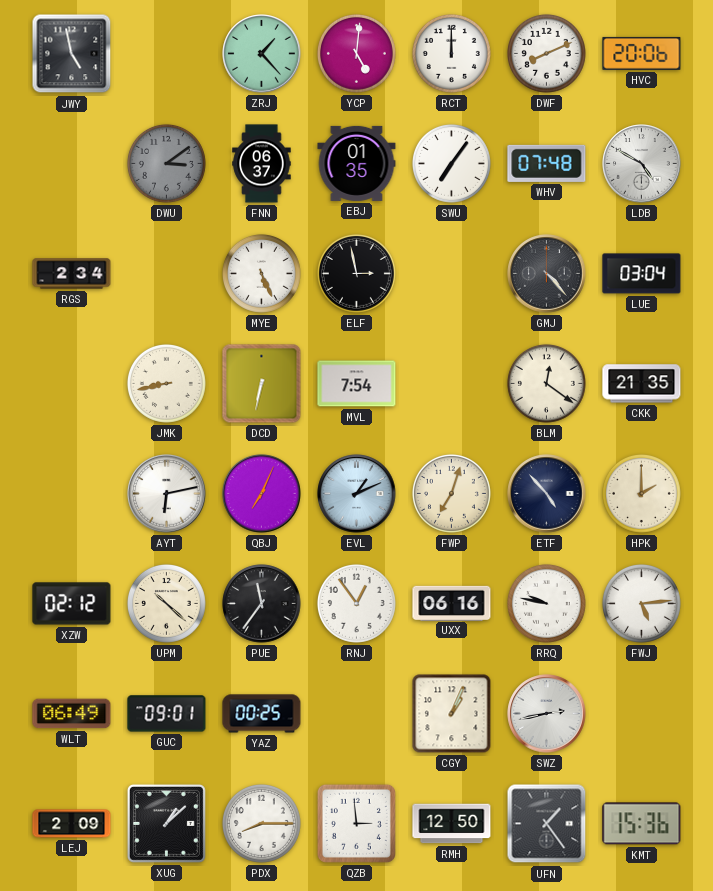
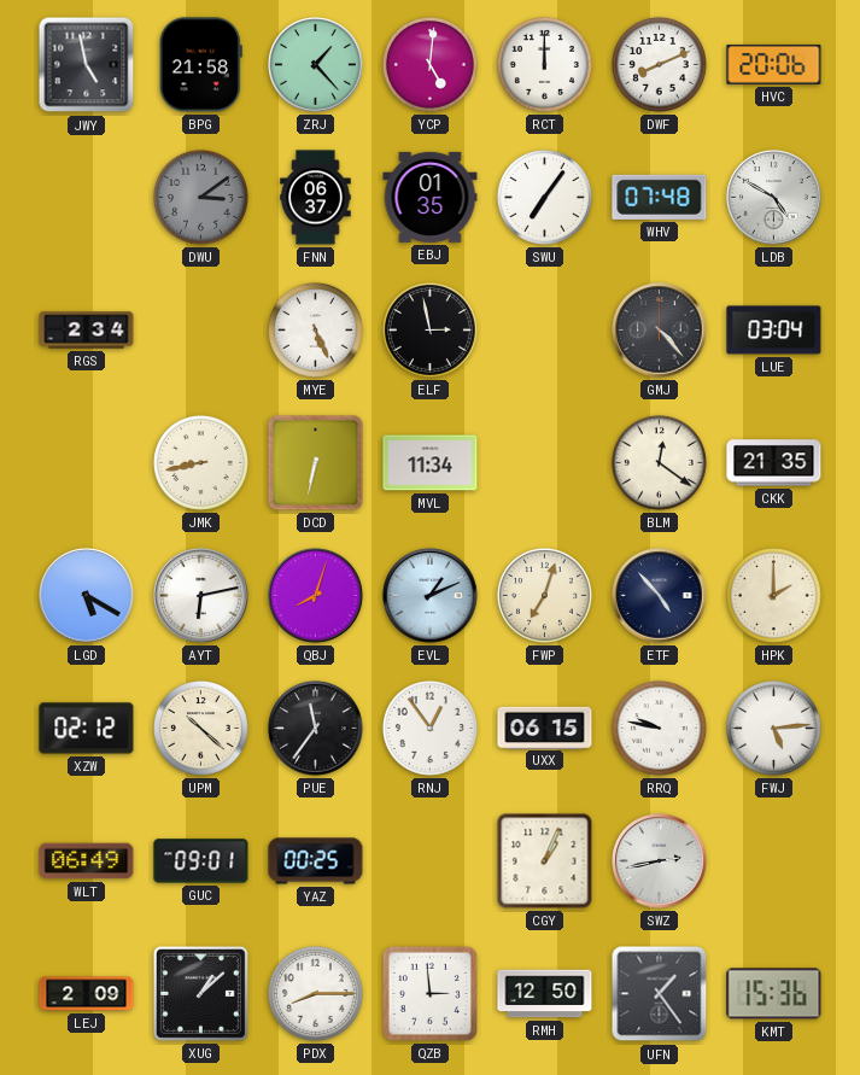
BPG: none -> 21:58 (200, 65)
MVL: 7:54 -> 11:34 (431, 463)
LGD: none -> 5:20 (87, 596)
QBJ: 7:04 -> 8:03 (316, 596)
UXX: 06:16 -> 06:15 (545, 728)
